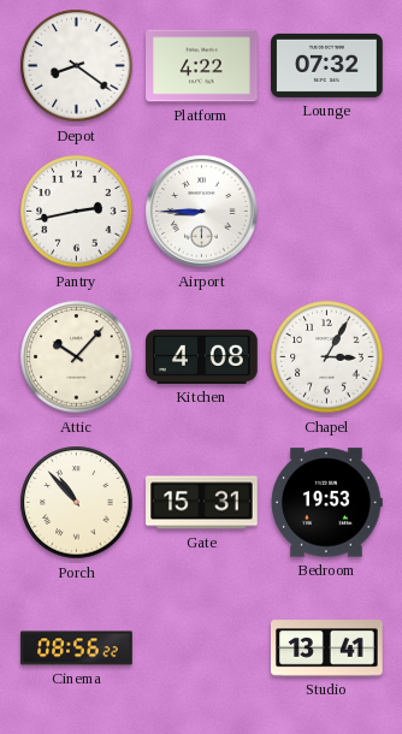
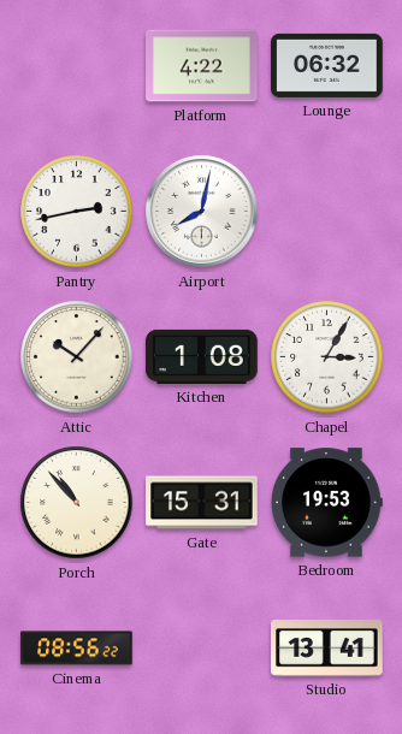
Depot: 8:21 -> none (77, 66)
Lounge: 07:32 -> 06:32 (327, 65)
Airport: 8:45 -> 8:02 (202, 212)
Kitchen: 4:08 -> 1:08 (202, 356)
